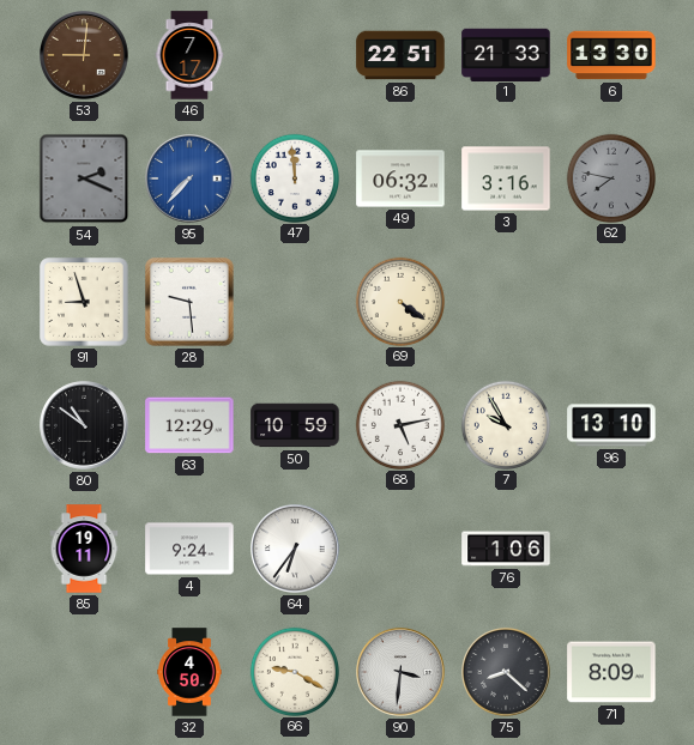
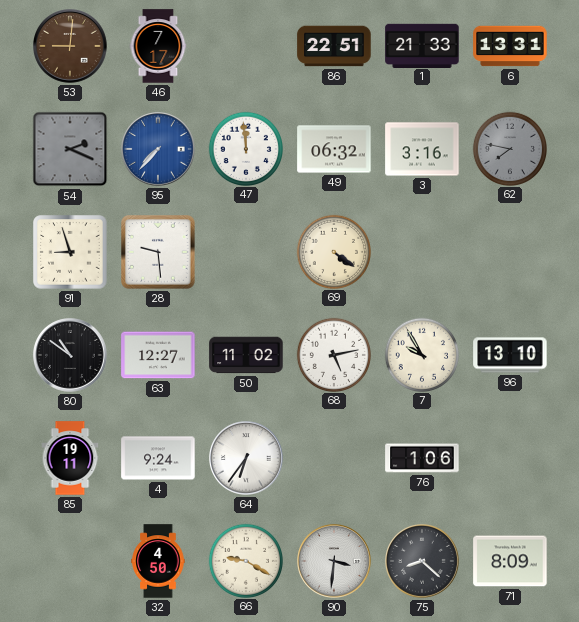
6: 13:30 -> 13:31 (510, 46)
63: 12:29 -> 12:27 (158, 355)
50: 10:59 -> 11:02 (246, 355)
